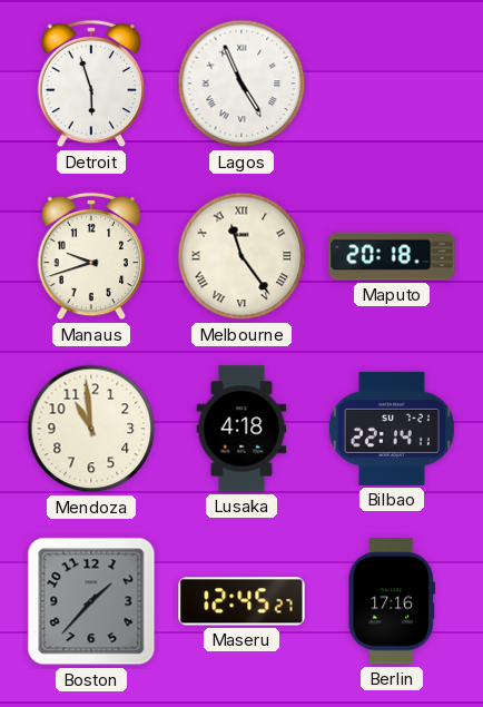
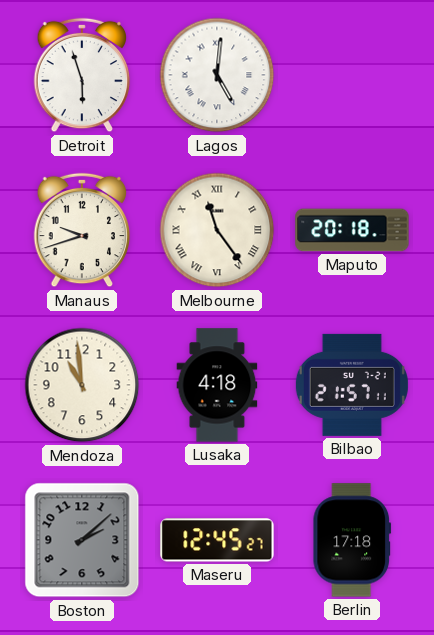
Lagos: 4:56 -> 5:01 (217, 75)
Bilbao: 22:14 -> 21:57 (352, 385)
Boston: 1:37 -> 2:08 (82, 540)
Berlin: 17:16 -> 17:18 (352, 540)
